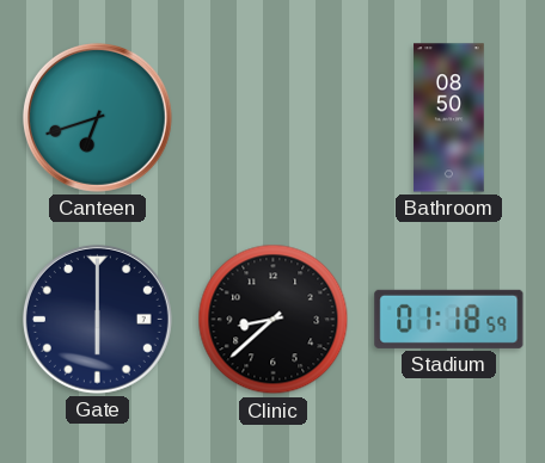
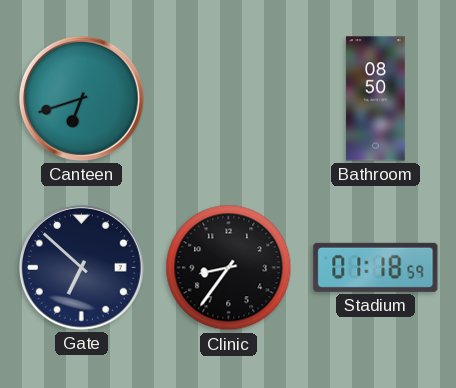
Gate: 6:00 -> 6:52 (81, 267)
Clinic: 8:38 -> 8:36 (229, 268)
